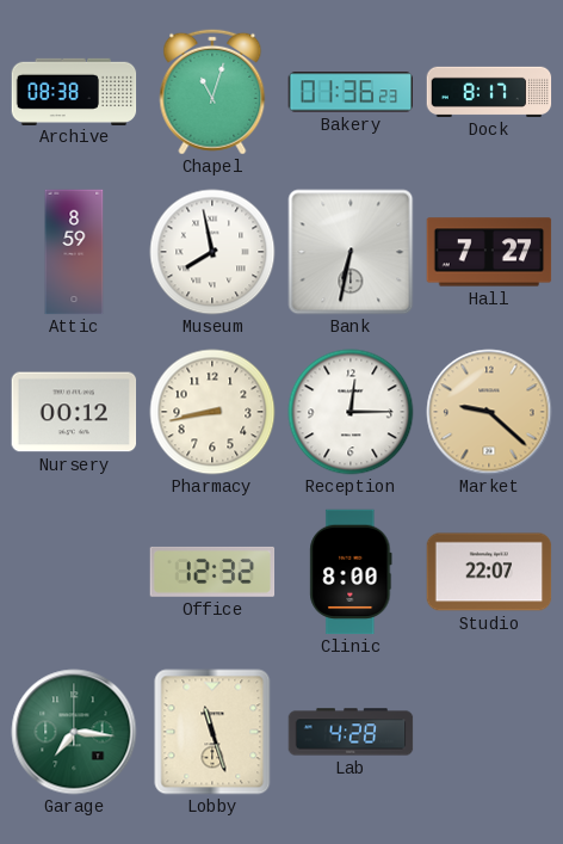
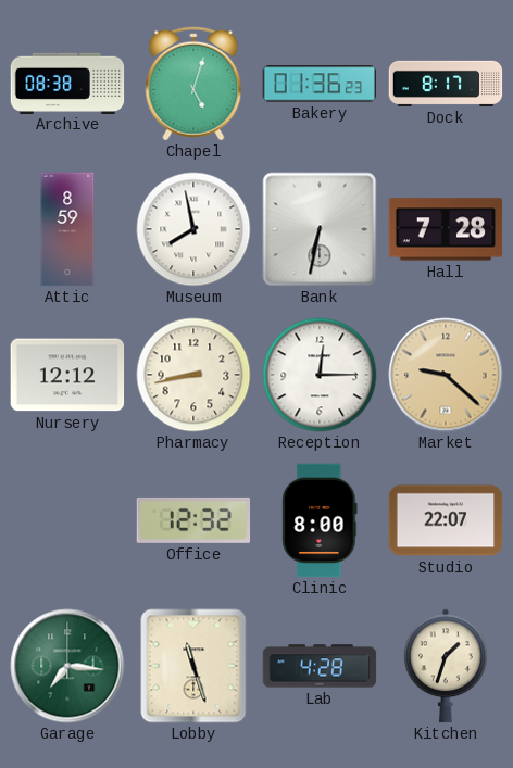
Chapel: 11:03 -> 5:03 (193, 84)
Hall: 7:27 -> 7:28 (446, 229)
Nursery: 00:12 -> 12:12 (67, 375)
Kitchen: none -> 1:33 (446, 666)
